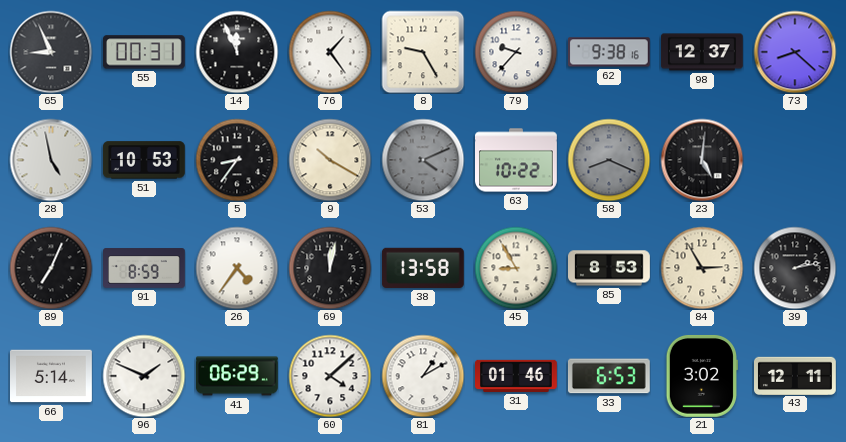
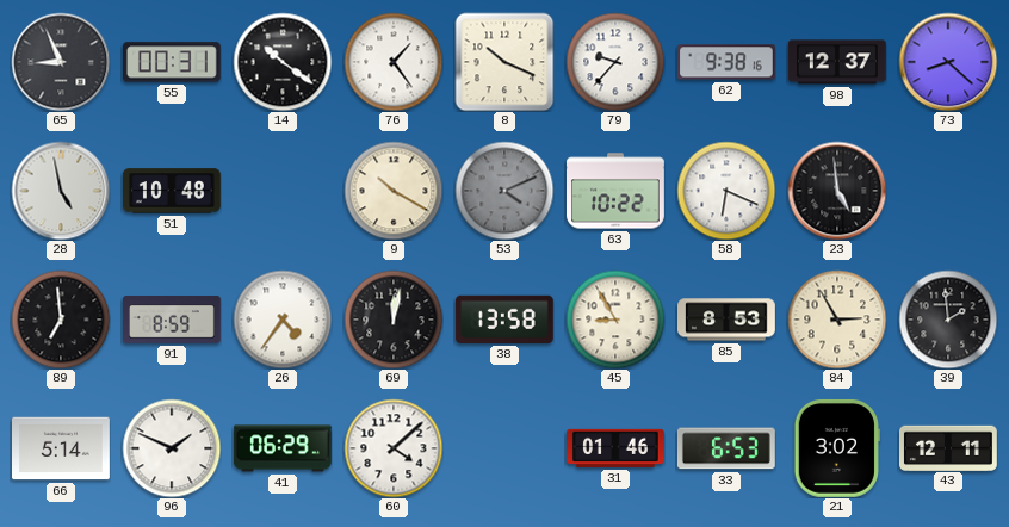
14: 11:56 -> 10:21 (283, 62)
8: 9:25 -> 10:19 (504, 62)
51: 10:53 -> 10:48 (172, 191)
5: 8:36 -> none (237, 160)
58: 8:19 -> 6:19 (726, 191)
58 dial: grey -> white (726, 191)
23: 5:01 -> 4:59 (837, 191)
89: 7:04 -> 6:59 (61, 320)
39: 2:13 -> 1:59 (948, 320)
81: 1:10 -> none (423, 376)
